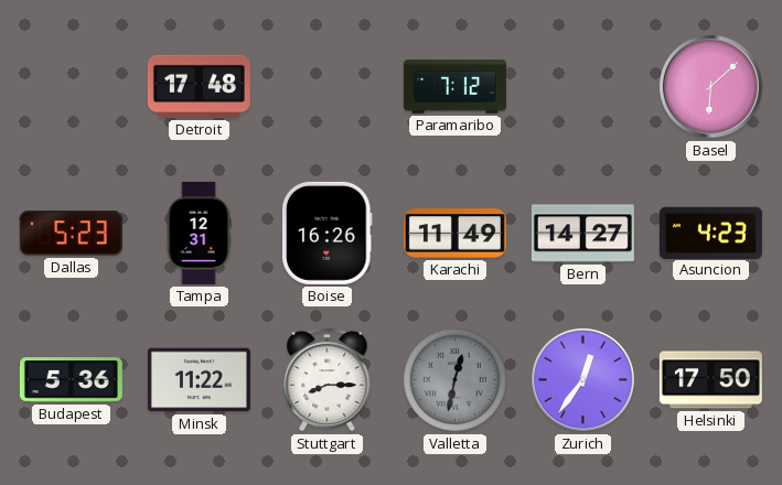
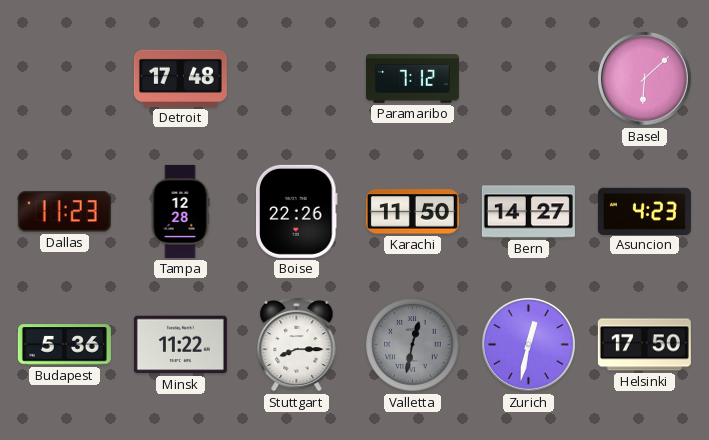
Dallas: 5:23 -> 11:23 (64, 212)
Tampa: 12:31 -> 12:28 (180, 211)
Boise: 16:26 -> 22:26 (297, 211)
Karachi: 11:49 -> 11:50 (412, 212)
Zurich: 12:36 -> 12:32 (528, 344)
